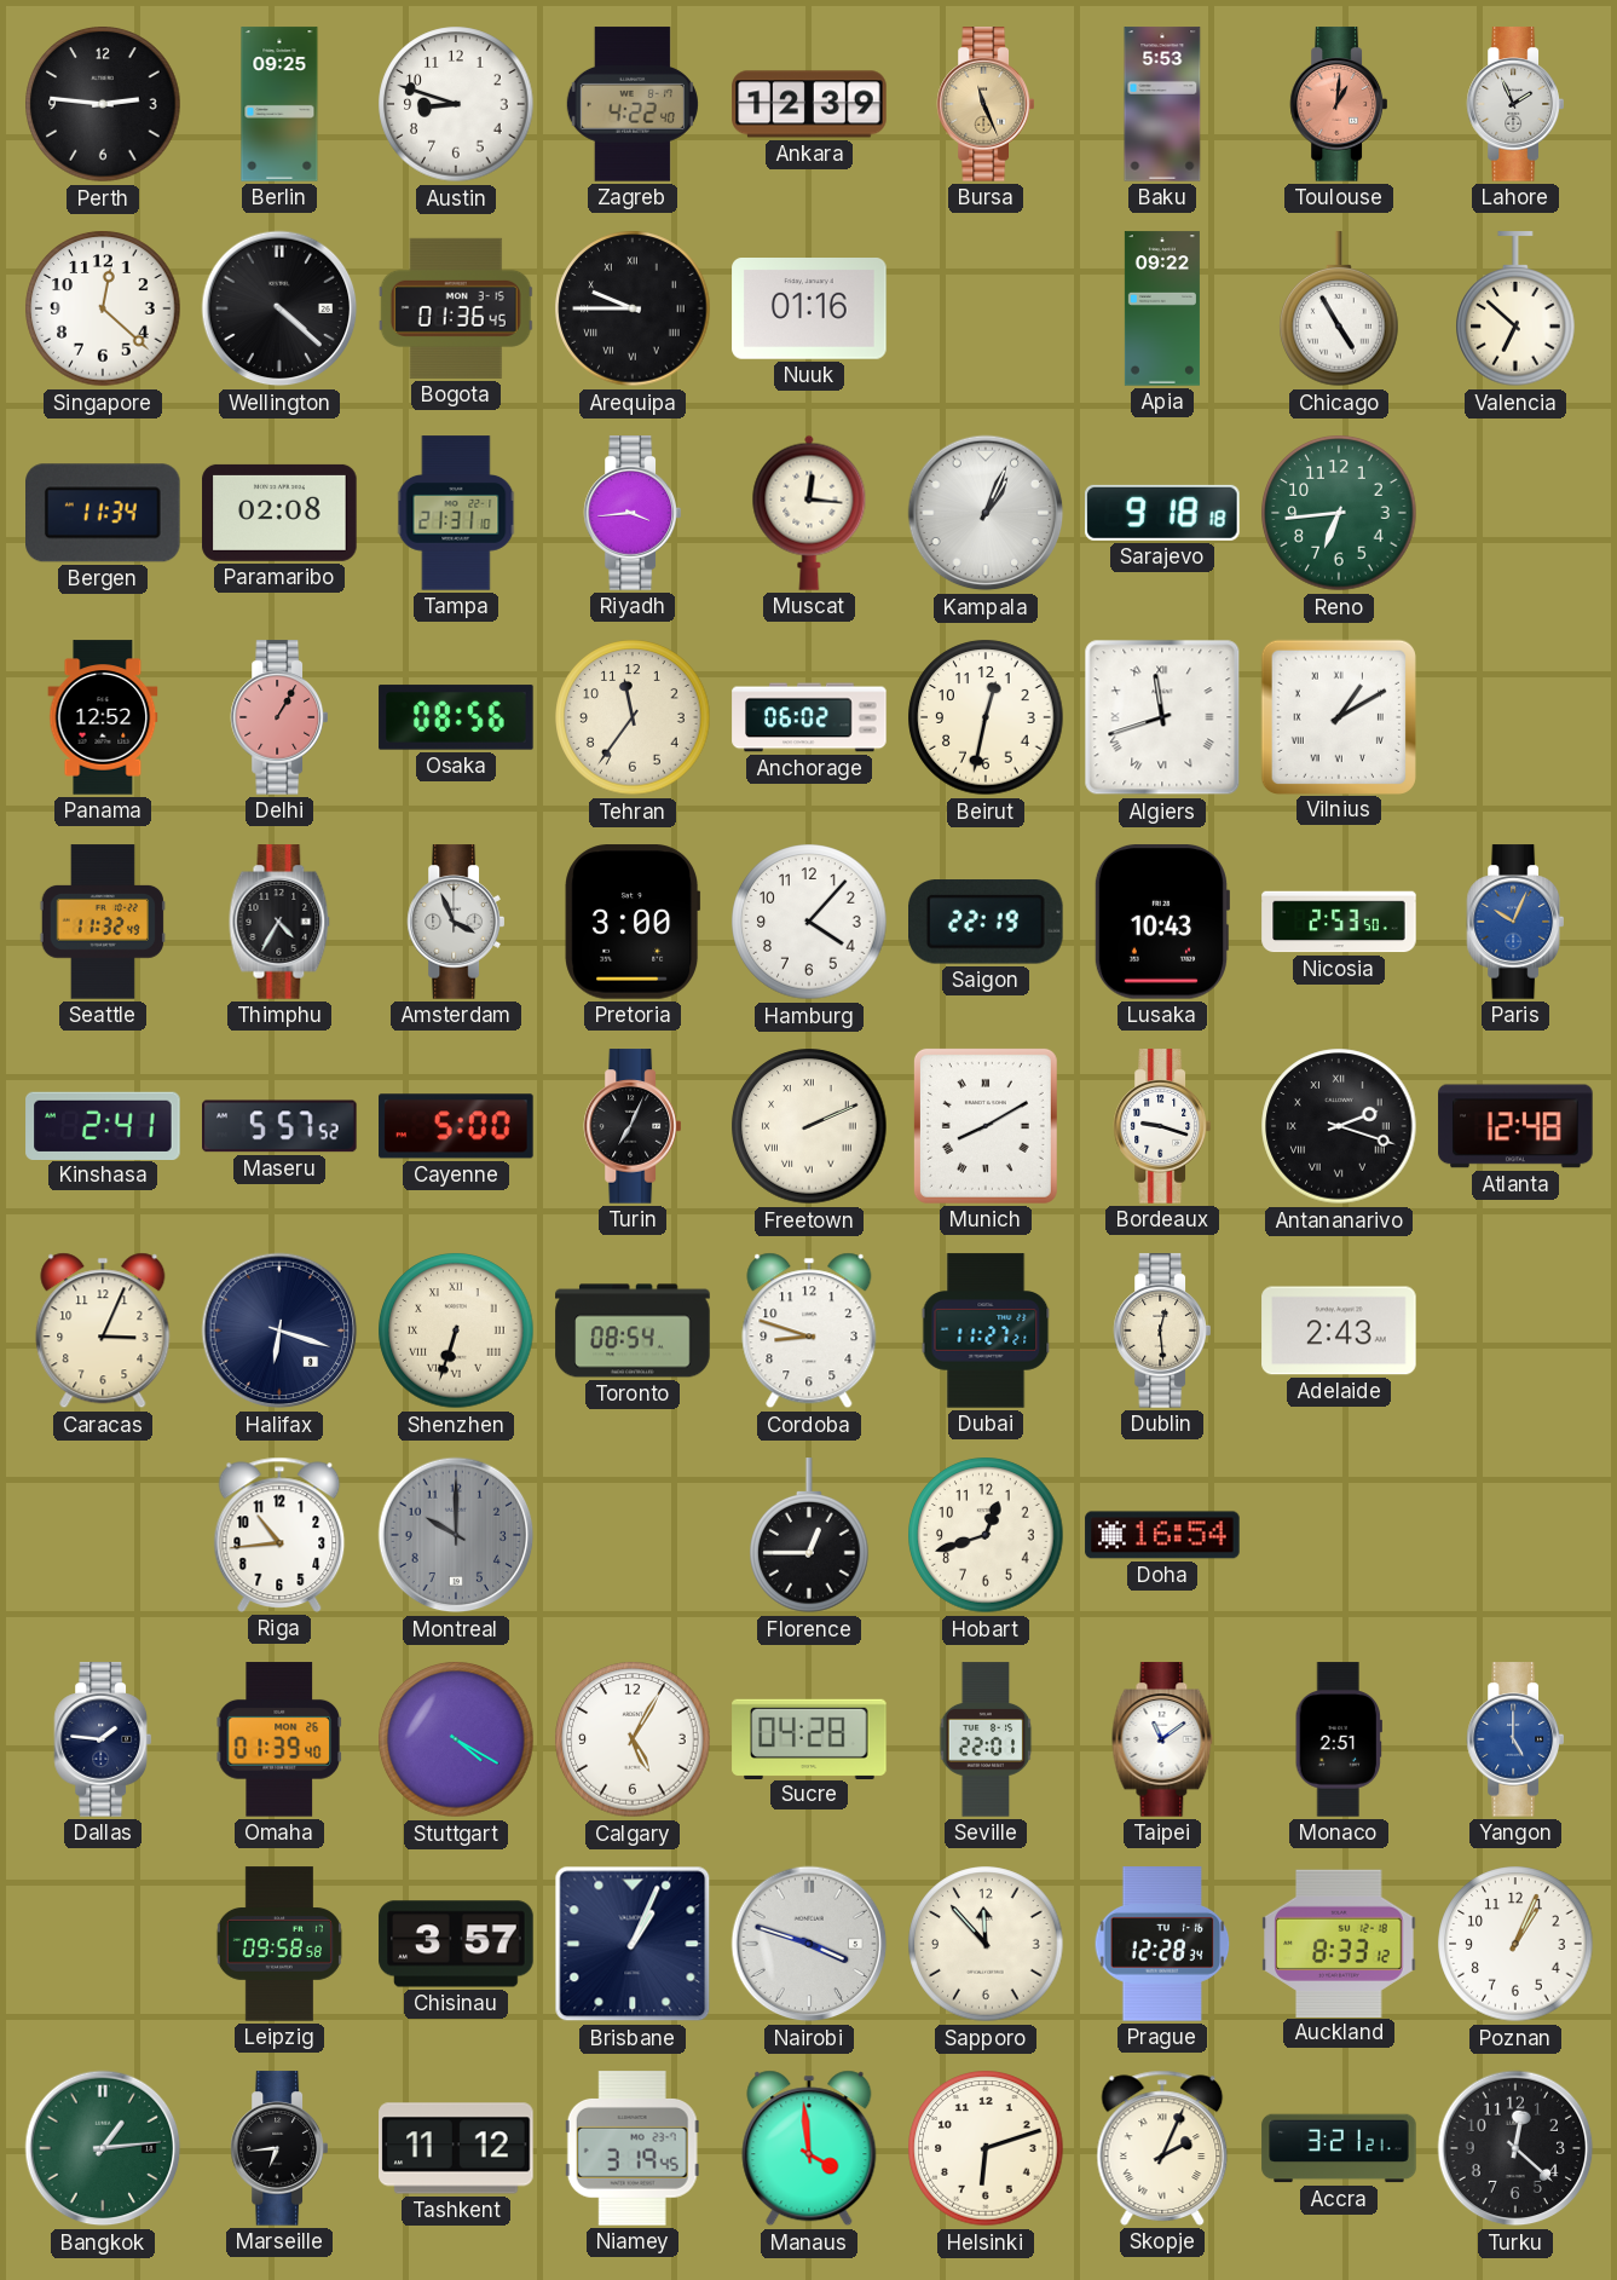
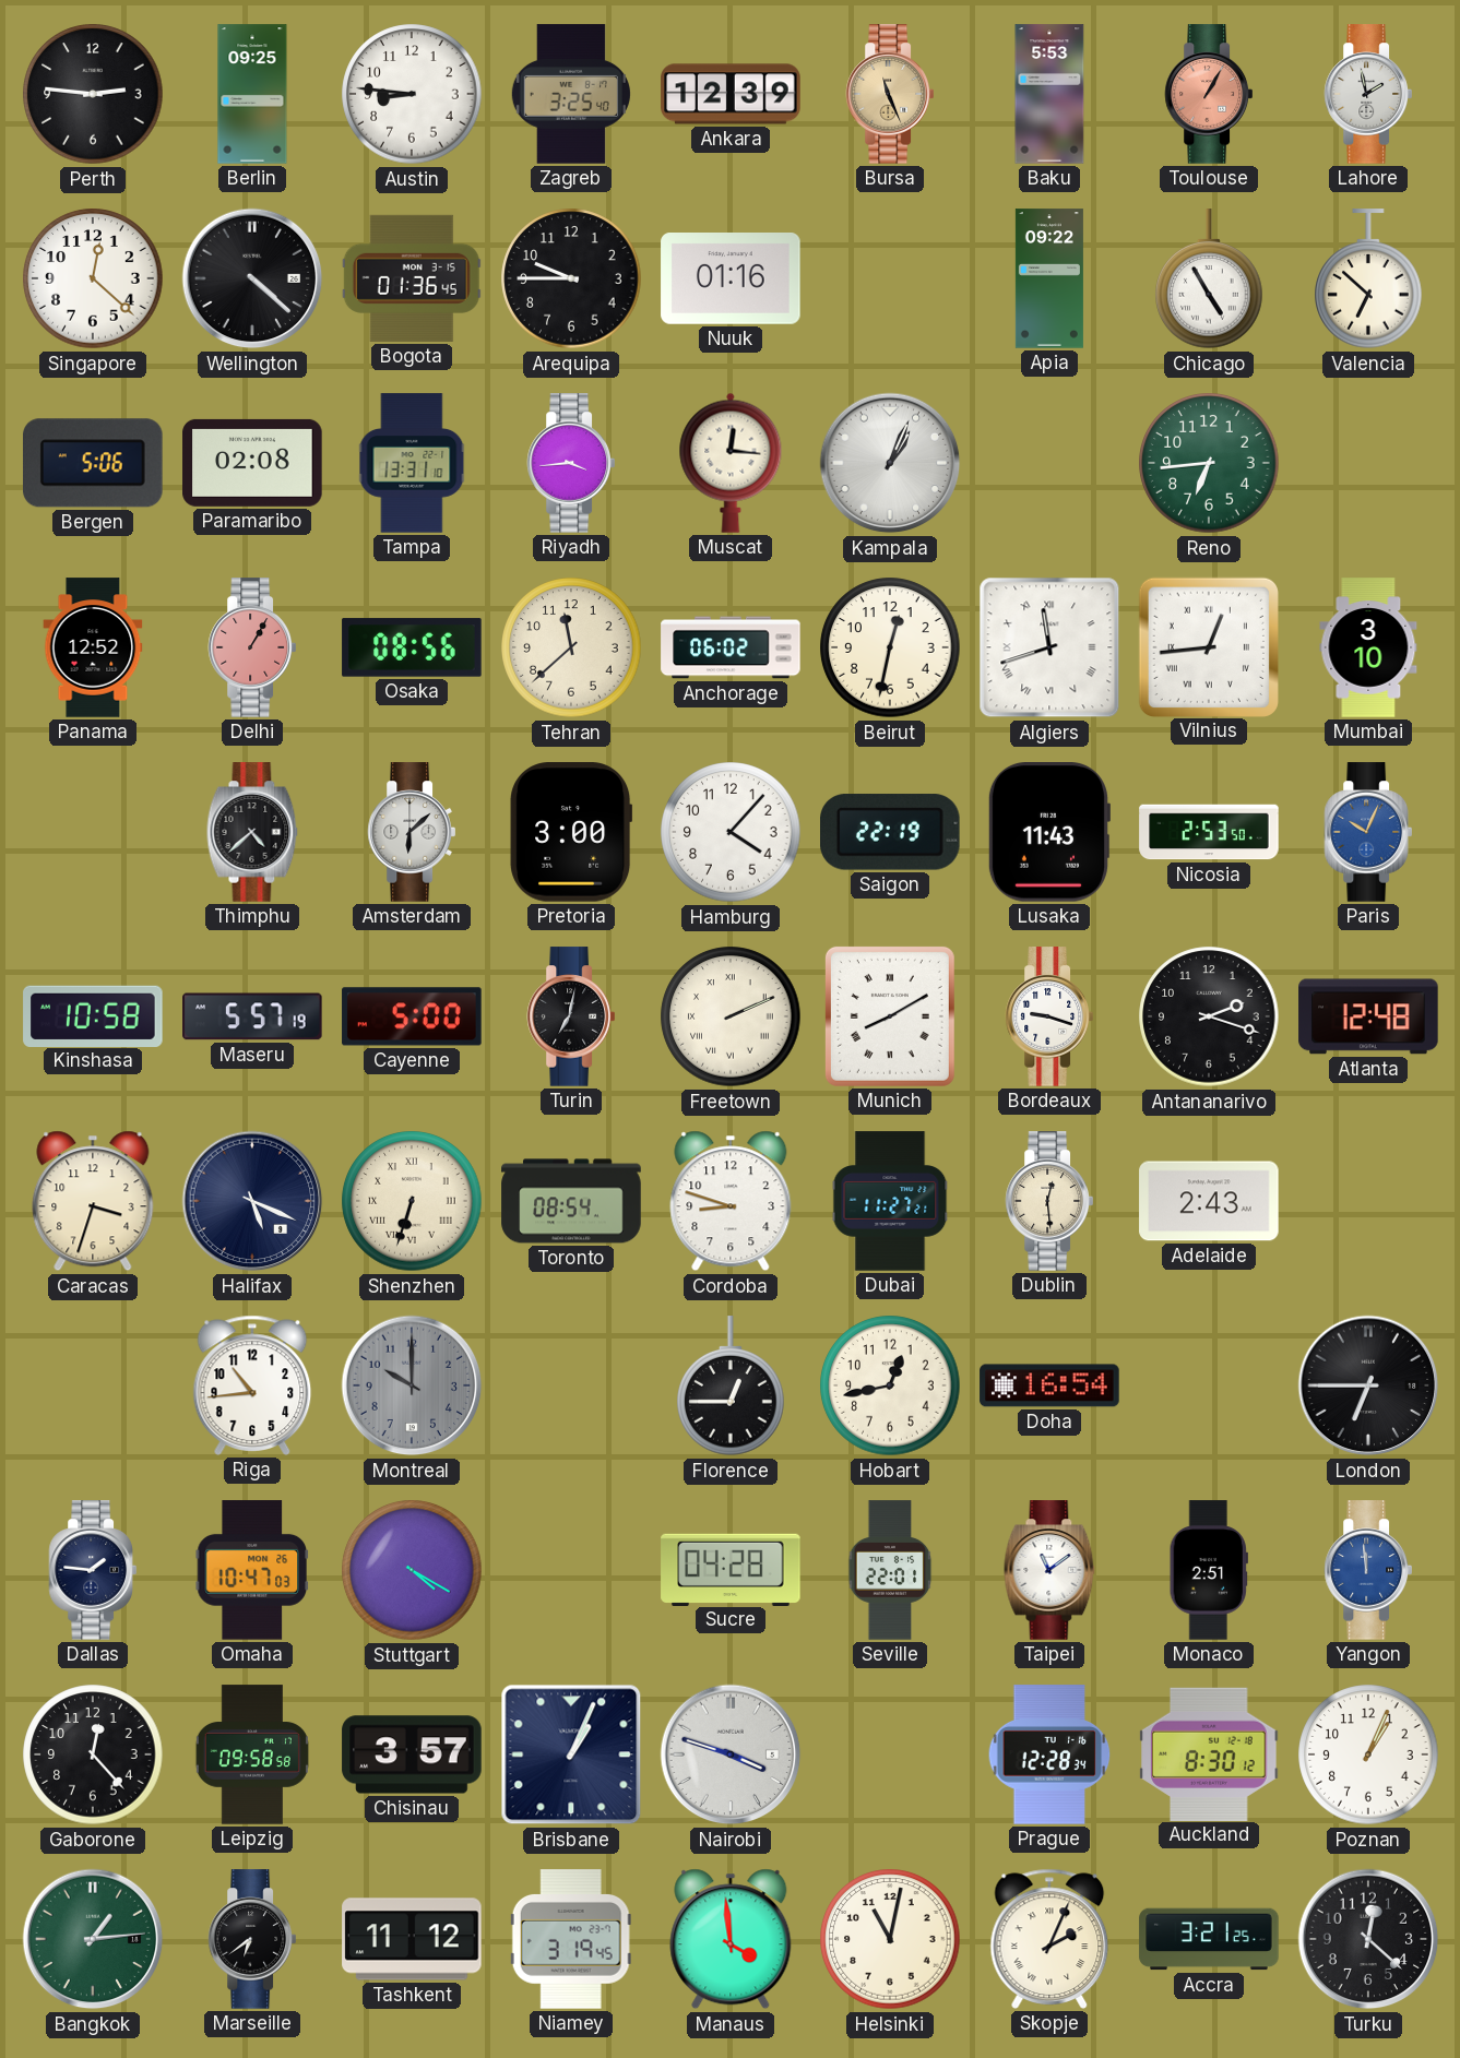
Austin: 8:48 -> 8:46 (412, 94)
Zagreb: 4:22 -> 3:25 (571, 94)
Toulouse: 1:01 -> 1:05 (1208, 94)
Lahore: 1:56 -> 1:58 (1367, 94)
Arequipa numerals: Roman -> Arabic (571, 278)
Bergen: 11:34 -> 5:06 (94, 463)
Tampa: 21:31 -> 13:31 (412, 463)
Sarajevo: 9:18 -> none (1162, 513)
Tehran: 11:36 -> 11:38 (571, 647)
Vilnius: 1:10 -> 12:44 (1208, 646)
Mumbai: none -> 3:10 (1368, 647)
Seattle: 11:32 -> none (103, 922)
Thimphu: 4:35 -> 4:38 (252, 832)
Amsterdam: 3:56 -> 6:08 (411, 832)
Lusaka: 10:43 -> 11:43 (1048, 833)
Kinshasa: 2:41 -> 10:58 (93, 1015)
Maseru: 5:57:52 -> 5:57:19 (252, 1016)
Turin: 7:04 -> 7:02 (570, 1016)
Antananarivo numerals: Roman -> Arabic (1209, 1016)
Caracas: 3:04 -> 3:33 (93, 1201)
Halifax: 6:18 -> 5:19 (252, 1201)
Hobart: 12:42 -> 12:43 (890, 1385)
London: none -> 6:45 (1368, 1385)
Omaha: 01:39 -> 10:47 (252, 1570)
Calgary: 5:05 -> none (633, 1739)
Yangon: 5:00 -> 11:59 (1367, 1570)
Gaborone: none -> 12:23 (93, 1754)
Sapporo: 11:53 -> none (986, 1944)
Auckland: 8:33 -> 8:30 (1209, 1753)
Marseille: 6:44 -> 6:39 (251, 1939)
Helsinki: 6:12 -> 11:02 (890, 1939)
Accra: 3:21:21 -> 3:21:25 (1209, 1939)
